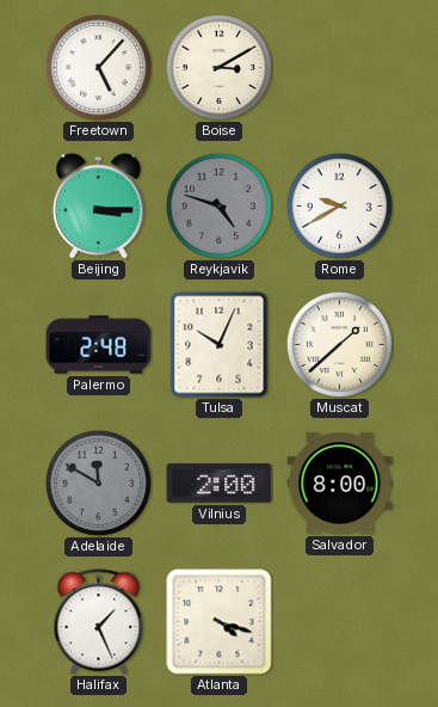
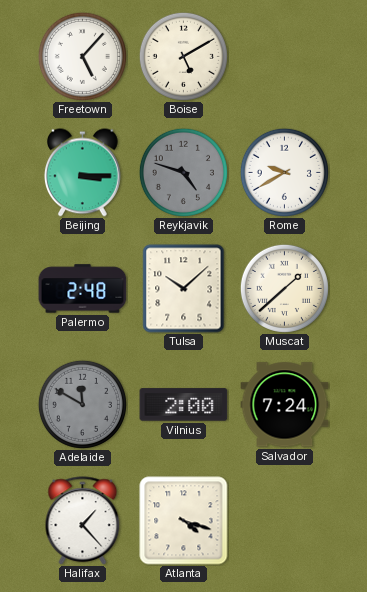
Boise: 3:10 -> 5:10 (183, 56)
Tulsa: 10:04 -> 10:08 (184, 289)
Salvador: 8:00 -> 7:24 (285, 405)
Halifax: 1:26 -> 1:23 (83, 521)
